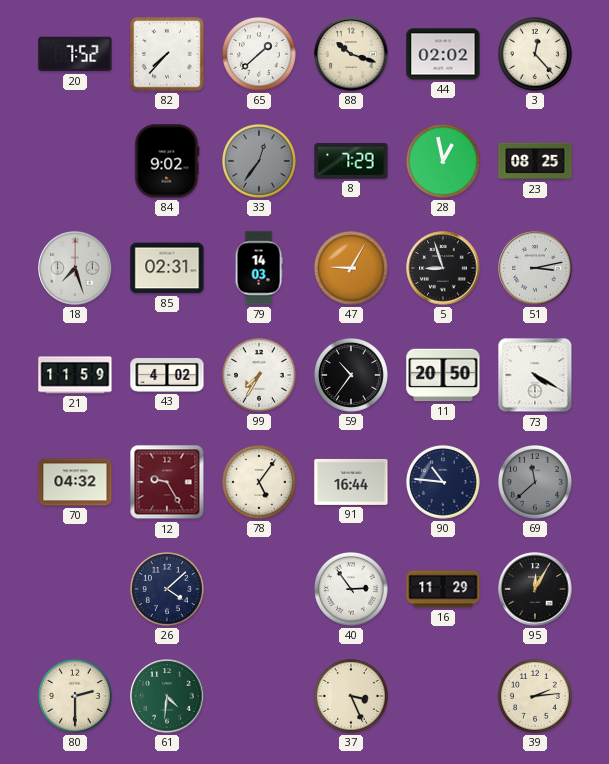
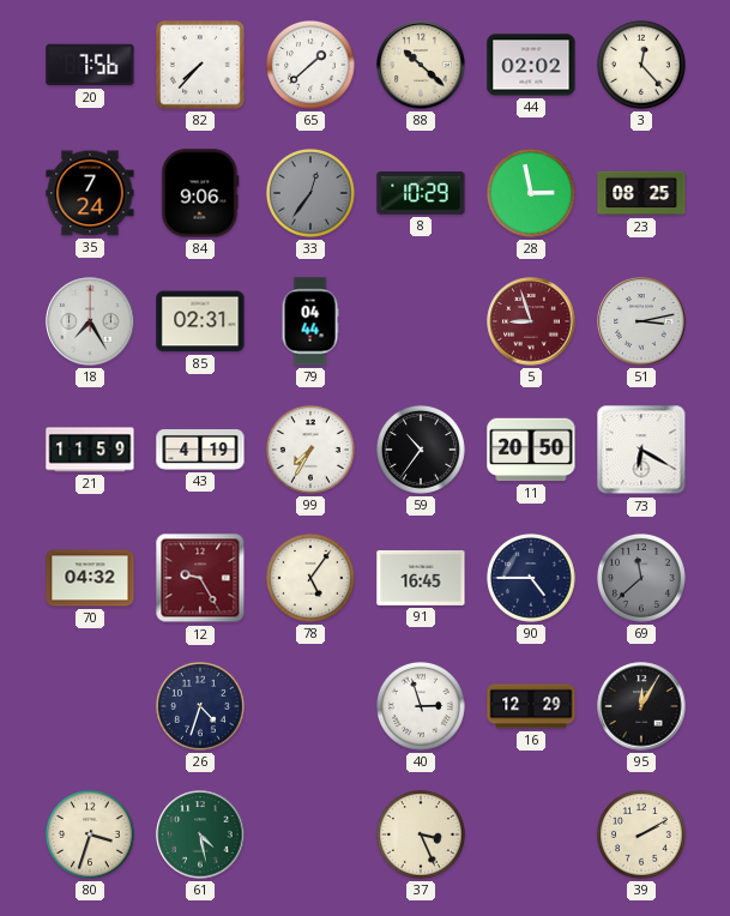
20: 7:52 -> 7:56 (90, 65)
88: 10:18 -> 10:22 (421, 65)
35: none -> 7:24 (90, 193)
84: 9:02 -> 9:06 (200, 193)
8: 7:29 -> 10:29 (421, 193)
28: 12:58 -> 2:58 (532, 194)
18: 7:27 -> 7:25 (90, 321)
79: 14:03 -> 04:44 (310, 321)
47: 9:05 -> none (352, 269)
5 dial: black -> burgundy (531, 321)
43: 4:02 -> 4:19 (200, 451)
73: 4:20 -> 6:20 (641, 450)
91: 16:44 -> 16:45 (421, 578)
90: 10:46 -> 4:45 (532, 579)
26: 4:08 -> 4:33 (201, 707)
40: 2:54 -> 2:57 (422, 707)
16: 11:29 -> 12:29 (531, 706)
80: 2:30 -> 3:33 (91, 836)
61: 4:31 -> 4:28 (200, 834)
39: 2:14 -> 2:10 (642, 836)
